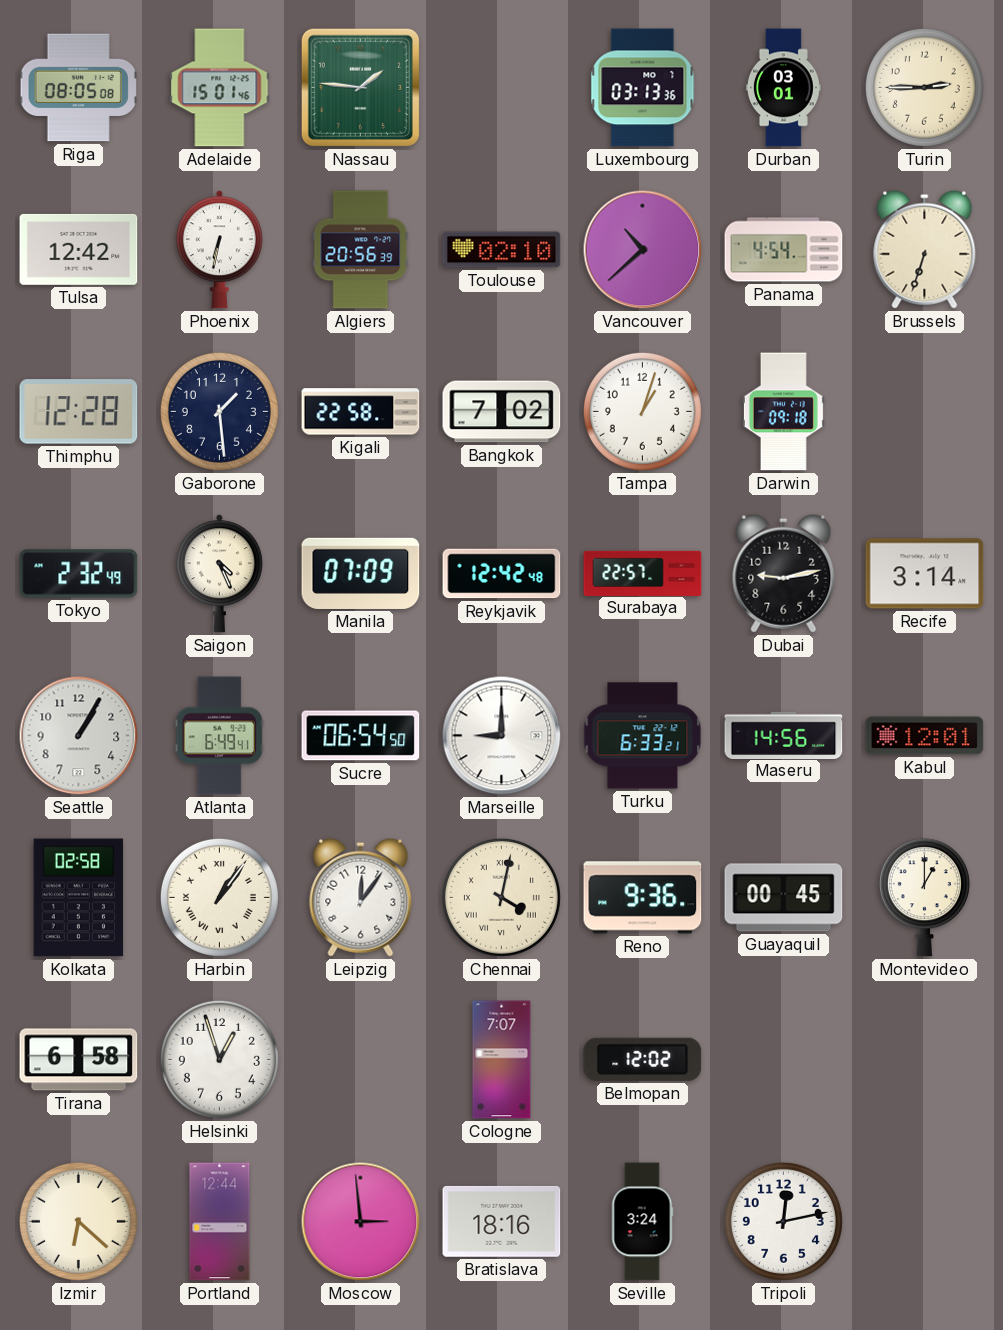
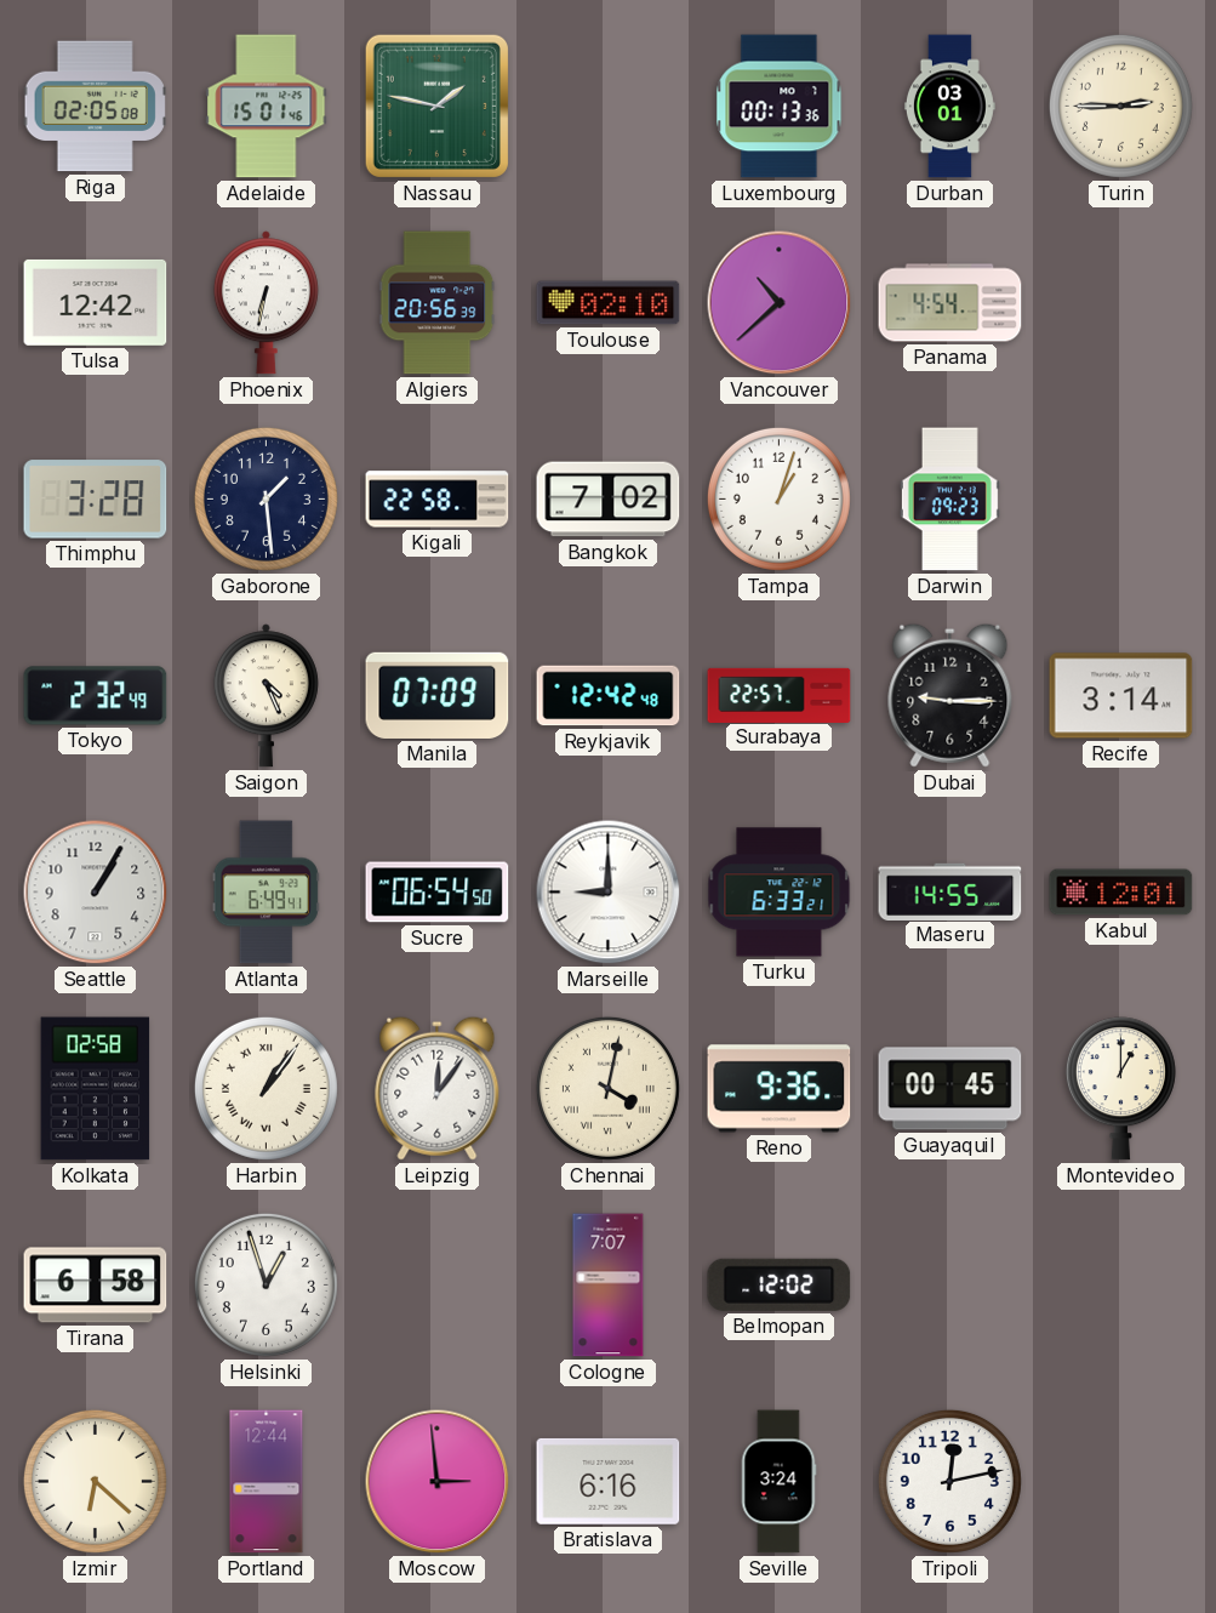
Riga: 08:05 -> 02:05 (95, 107)
Nassau: 1:46 -> 1:47 (436, 106)
Luxembourg: 03:13 -> 00:13 (780, 107)
Brussels: 6:33 -> none (925, 249)
Thimphu: 12:28 -> 3:28 (96, 500)
Darwin: 09:18 -> 09:23 (949, 500)
Dubai: 9:13 -> 9:15 (950, 695)
Maseru: 14:56 -> 14:55 (950, 891)
Bratislava: 18:16 -> 6:16 (609, 1481)
